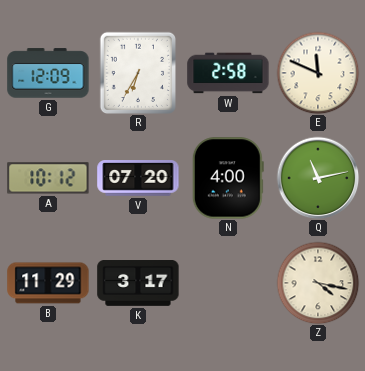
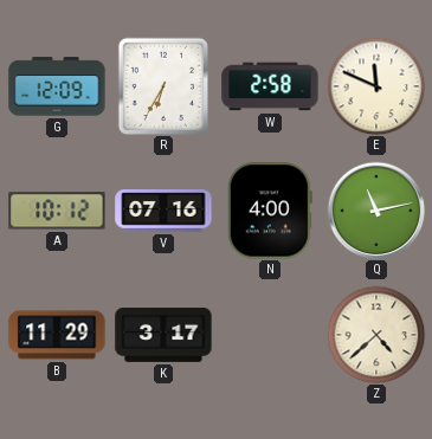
V: 07:20 -> 07:16 (163, 211)
Z: 4:17 -> 4:38 (376, 335)
